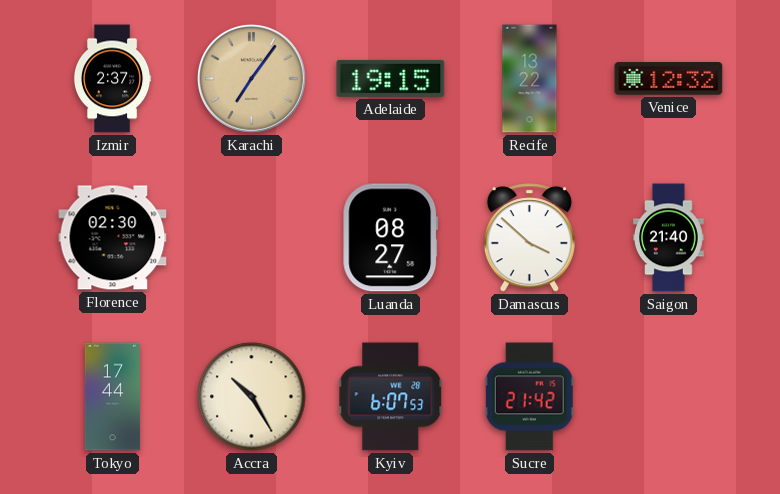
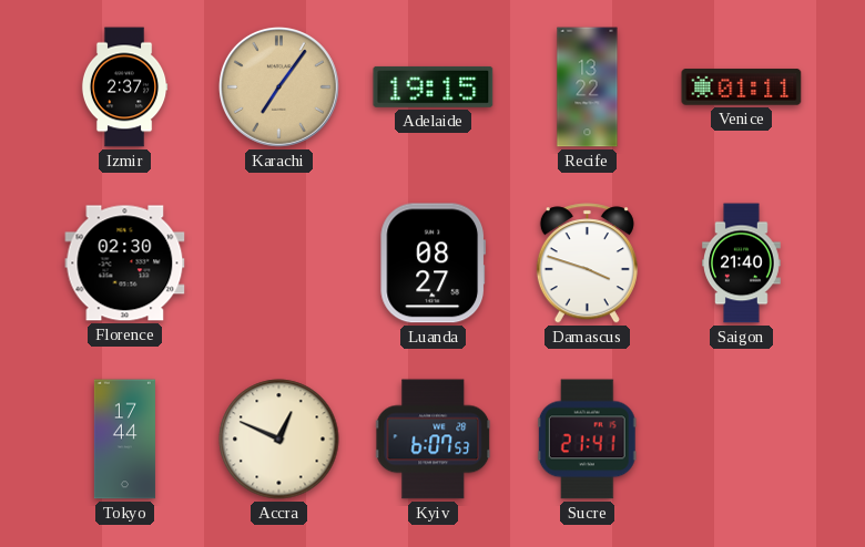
Venice: 12:32 -> 01:11 (742, 87)
Damascus: 3:52 -> 3:48 (587, 264)
Accra: 10:25 -> 12:49 (279, 440)
Sucre: 21:42 -> 21:41 (587, 440)
